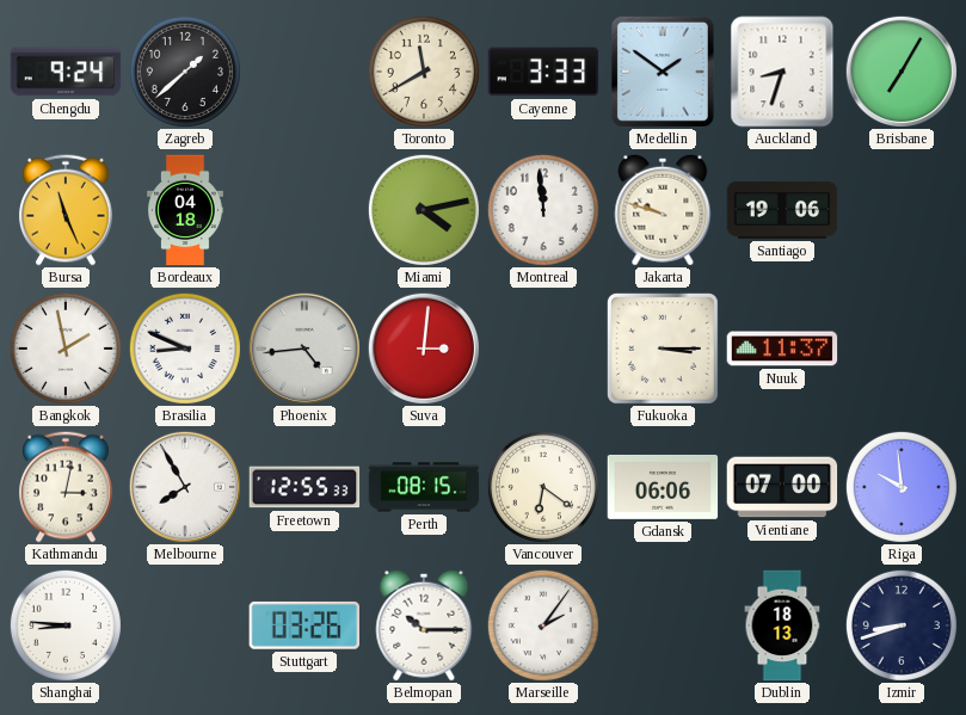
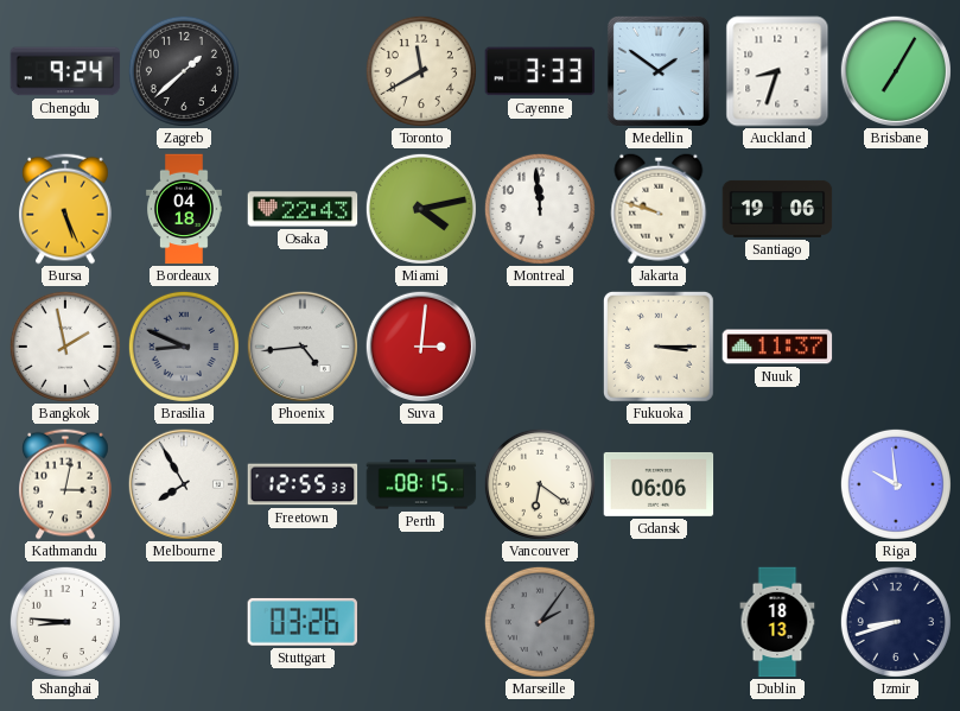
Bursa: 11:26 -> 5:26 (66, 209)
Osaka: none -> 22:43 (303, 209)
Brasilia dial: white -> grey (184, 347)
Vientiane: 07:00 -> none (782, 487)
Belmopan: 10:15 -> none (424, 625)
Marseille dial: white -> grey (540, 622)
